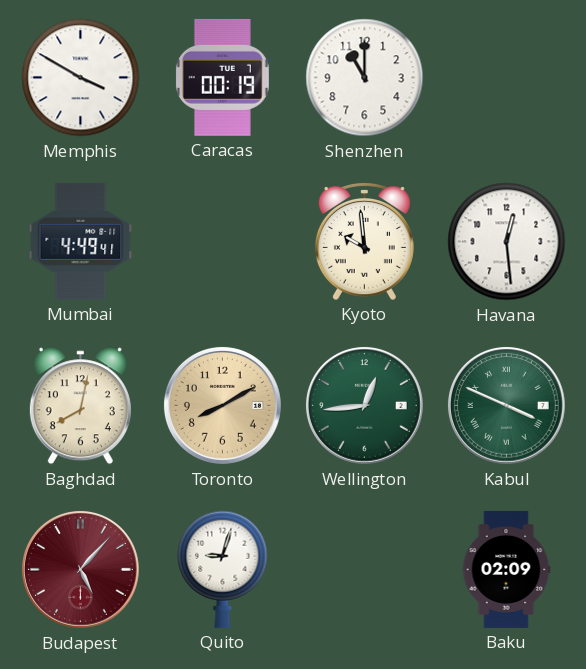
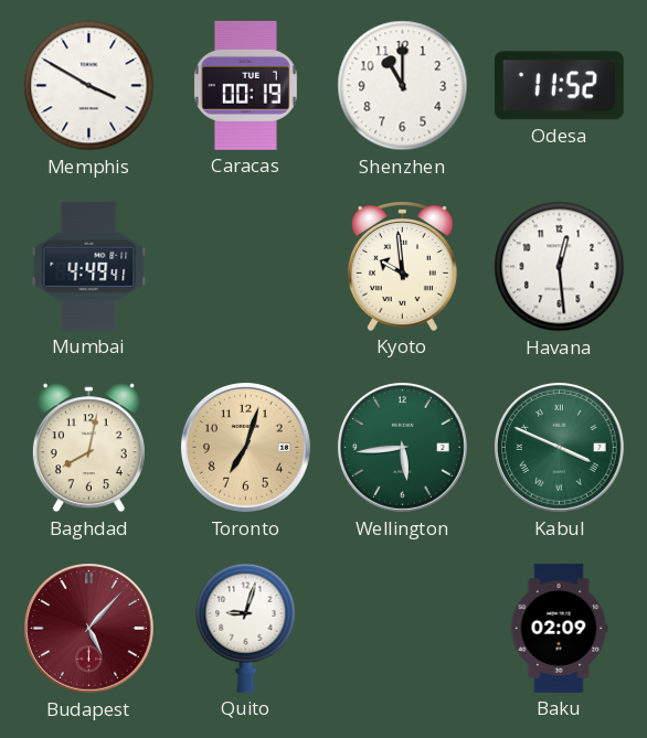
Odesa: none -> 11:52 (559, 86)
Toronto: 8:10 -> 7:03 (245, 447)
Wellington: 12:44 -> 5:44 (402, 447)
